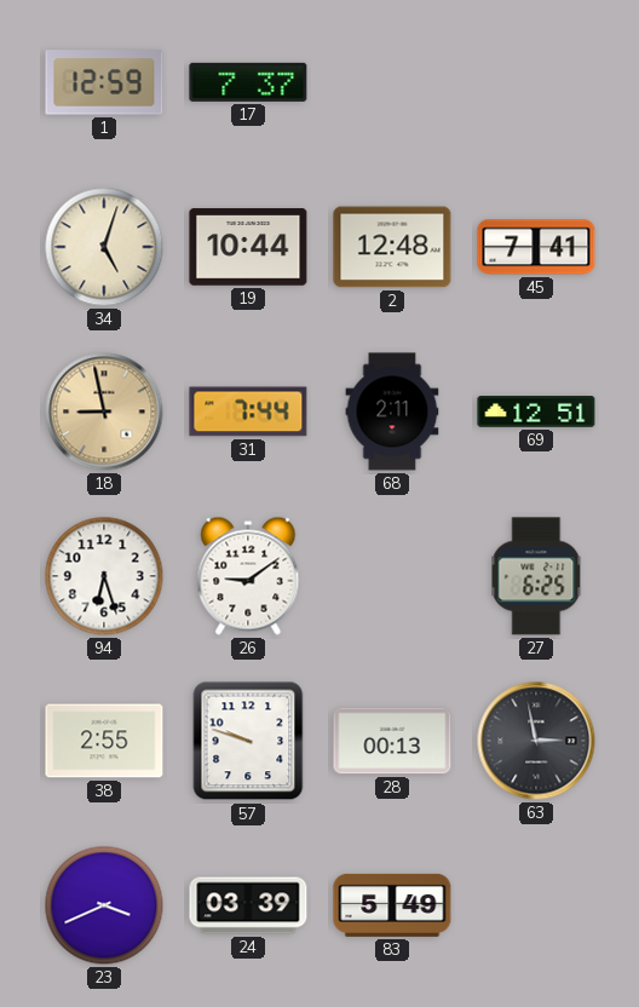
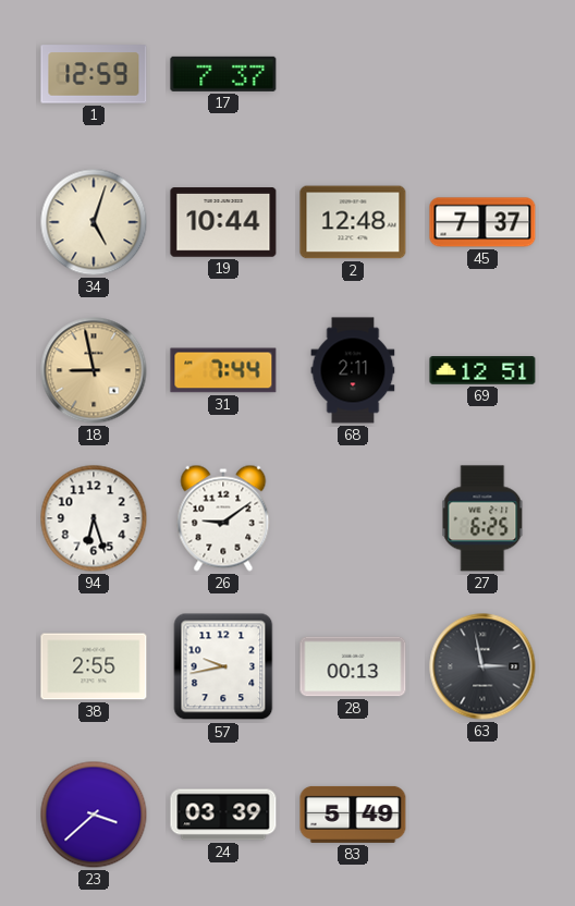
45: 7:41 -> 7:37 (482, 222)
57: 9:48 -> 9:43 (223, 666)
23: 3:41 -> 3:38 (94, 815)
